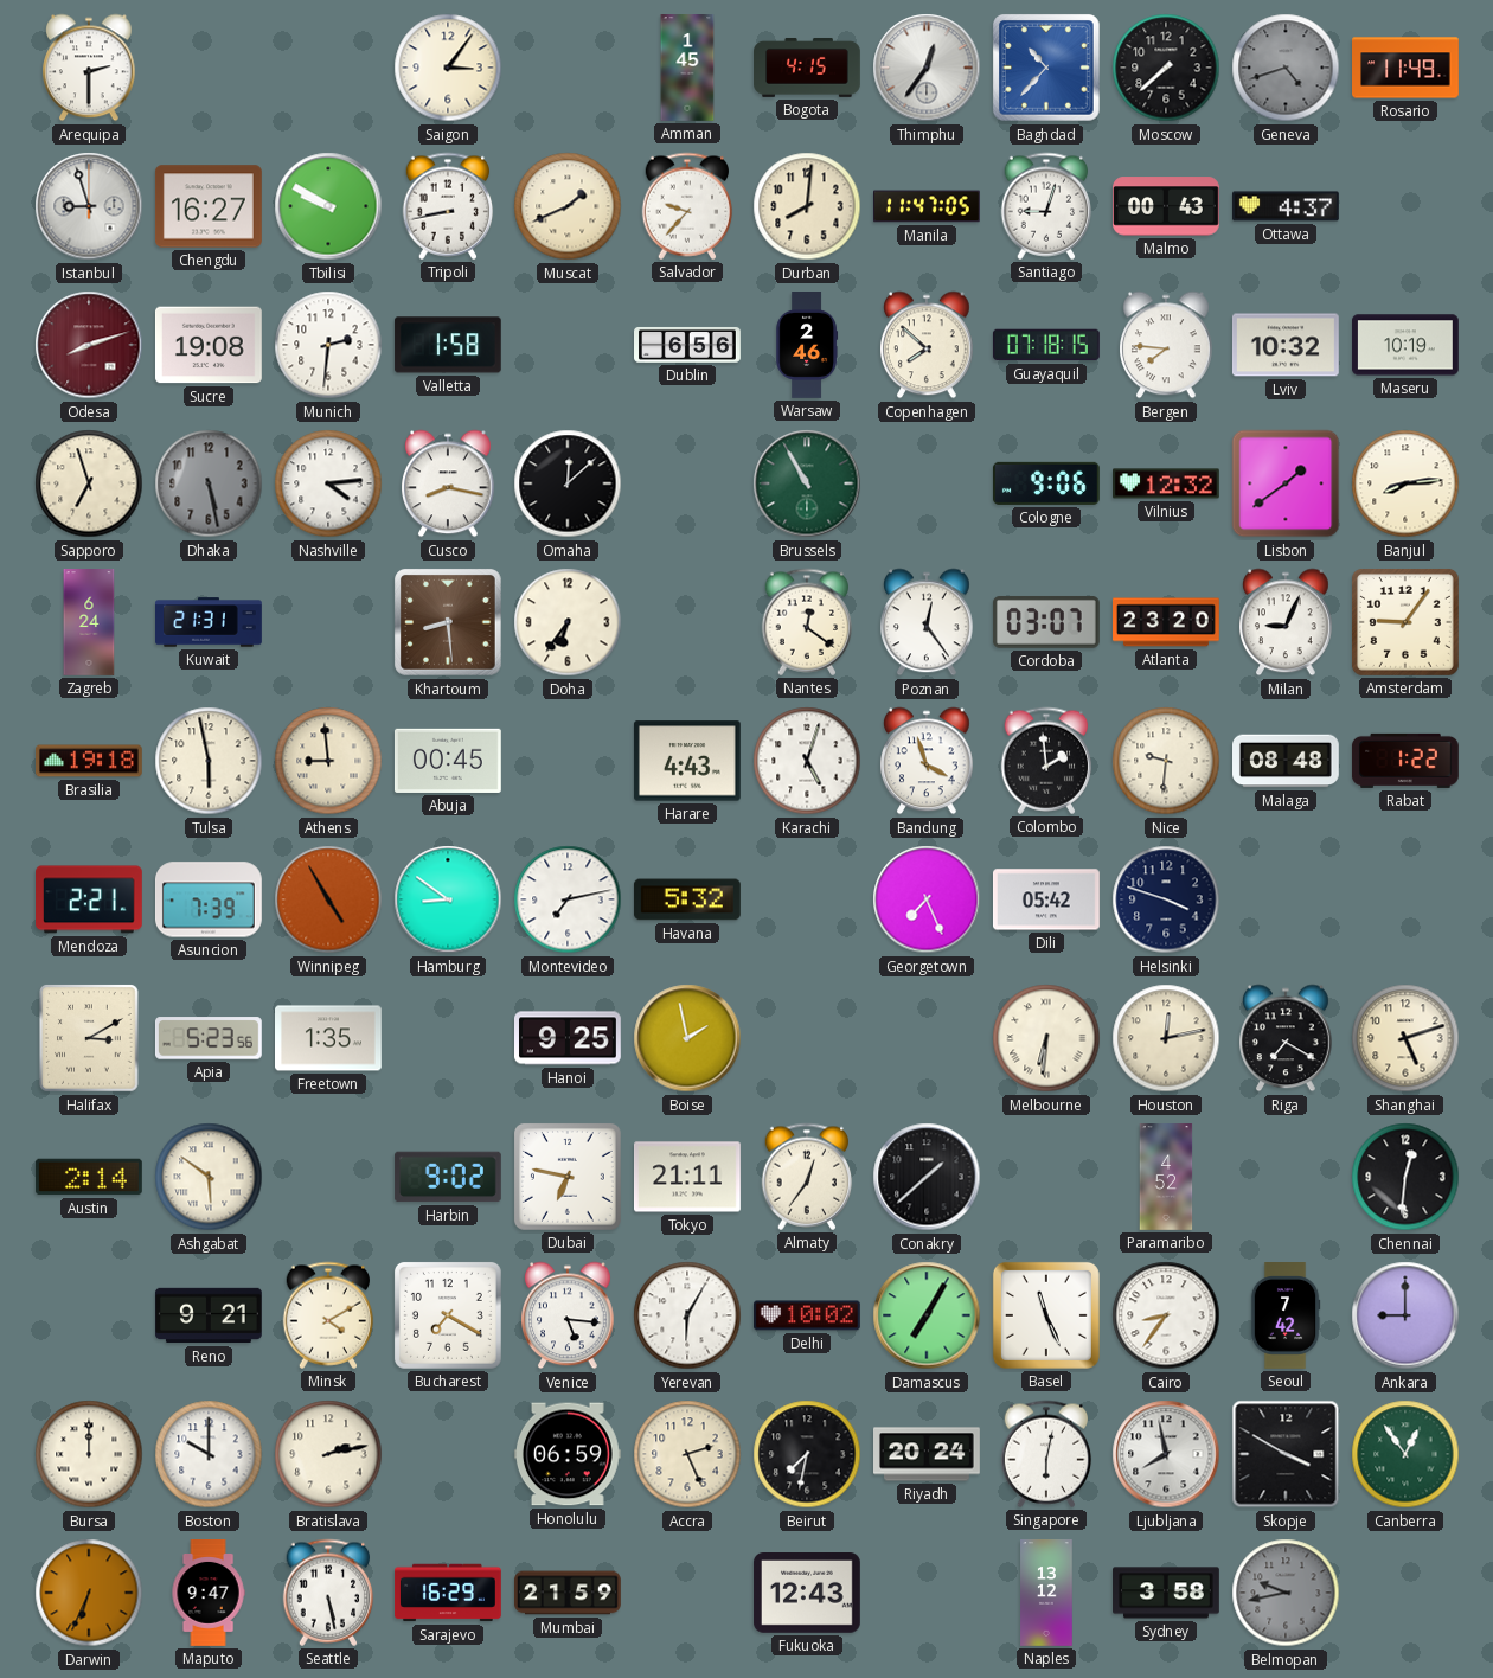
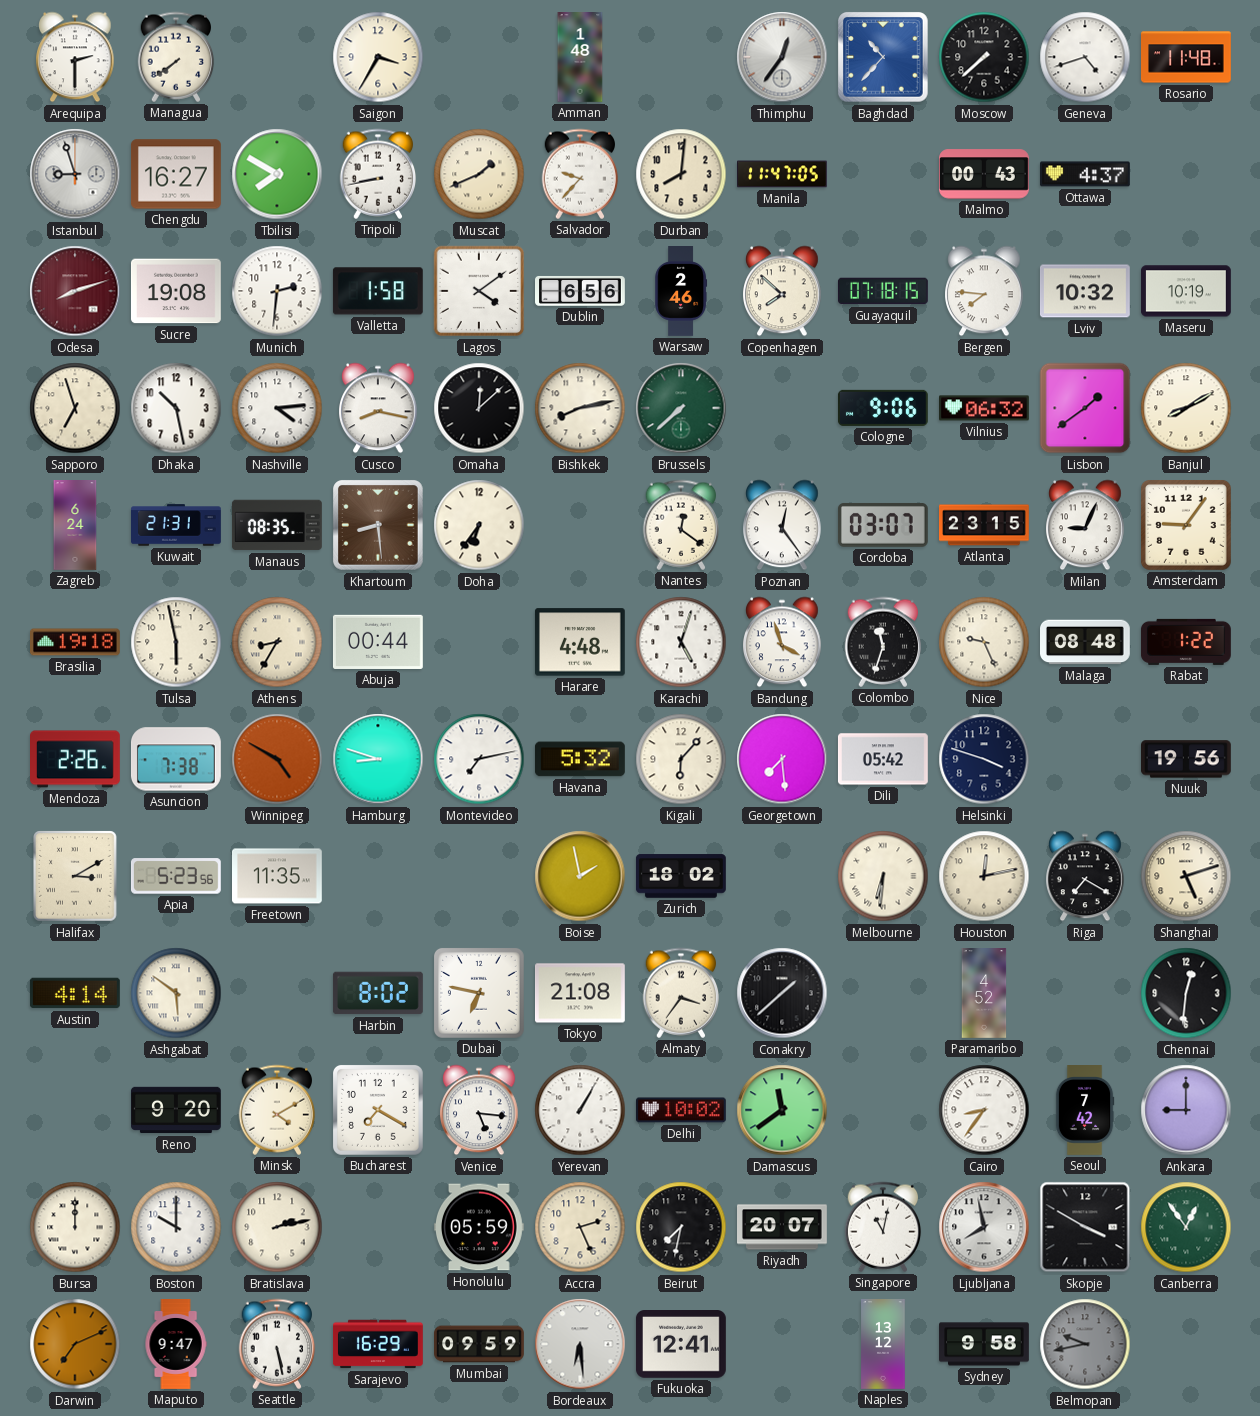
Managua: none -> 7:39 (176, 57)
Saigon: 3:06 -> 3:35 (378, 57)
Amman: 1:45 -> 1:48 (580, 58)
Bogota: 4:15 -> none (808, 68)
Geneva dial: grey -> white (1085, 57)
Rosario: 11:49 -> 11:48 (1187, 57)
Tbilisi: 9:50 -> 7:50 (277, 174)
Santiago: 9:03 -> none (1046, 206)
Lagos: none -> 4:09 (479, 291)
Dhaka: 5:28 -> 10:28 (176, 408)
Dhaka dial: grey -> white (176, 408)
Bishkek: none -> 8:13 (580, 408)
Brussels: 10:55 -> 7:38 (681, 408)
Vilnius: 12:32 -> 06:32 (985, 408)
Banjul: 8:14 -> 8:10 (1186, 408)
Manaus: none -> 08:35 (277, 525)
Atlanta: 23:20 -> 23:15 (985, 525)
Athens: 8:59 -> 8:35 (277, 642)
Abuja: 00:45 -> 00:44 (378, 642)
Harare: 4:43 -> 4:48 (580, 642)
Colombo: 1:59 -> 11:33 (883, 642)
Nice: 9:31 -> 9:26 (984, 642)
Mendoza: 2:21 -> 2:26 (76, 759)
Asuncion: 7:39 -> 7:38 (176, 759)
Winnipeg: 4:55 -> 4:50 (277, 759)
Hamburg: 8:51 -> 8:48 (378, 759)
Kigali: none -> 6:07 (681, 759)
Georgetown: 7:26 -> 7:29 (782, 759)
Nuuk: none -> 19:56 (1187, 759)
Freetown: 1:35 -> 11:35 (278, 876)
Hanoi: 9:25 -> none (569, 1038)
Zurich: none -> 18:02 (681, 876)
Austin: 2:14 -> 4:14 (75, 993)
Harbin: 9:02 -> 8:02 (378, 993)
Tokyo: 21:11 -> 21:08 (581, 993)
Almaty: 12:36 -> 3:36 (681, 993)
Reno: 9:21 -> 9:20 (177, 1110)
Yerevan: 6:05 -> 1:05 (580, 1110)
Damascus: 7:05 -> 11:39 (782, 1110)
Basel: 11:26 -> none (1046, 1315)
Honolulu: 06:59 -> 05:59 (479, 1227)
Riyadh: 20:24 -> 20:07 (783, 1227)
Singapore: 6:02 -> 11:02 (883, 1227)
Darwin: 6:34 -> 7:11 (75, 1344)
Mumbai: 21:59 -> 09:59 (480, 1344)
Bordeaux: none -> 6:29 (580, 1344)
Fukuoka: 12:43 -> 12:41 (681, 1345)
Sydney: 3:58 -> 9:58 (985, 1344)
